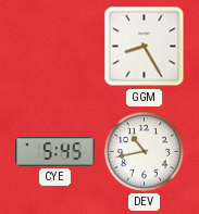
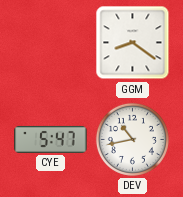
GGM: 8:25 -> 8:21 (133, 43)
CYE: 5:45 -> 5:47 (51, 139)
